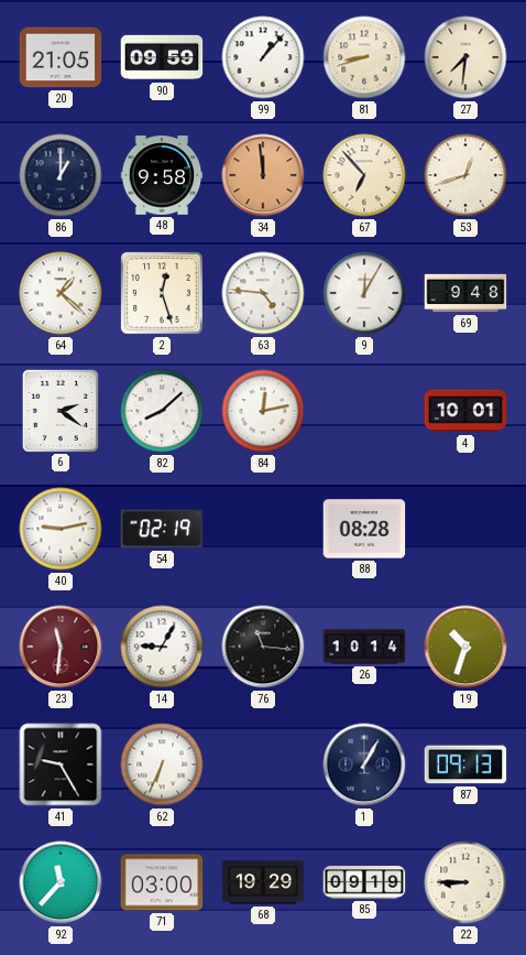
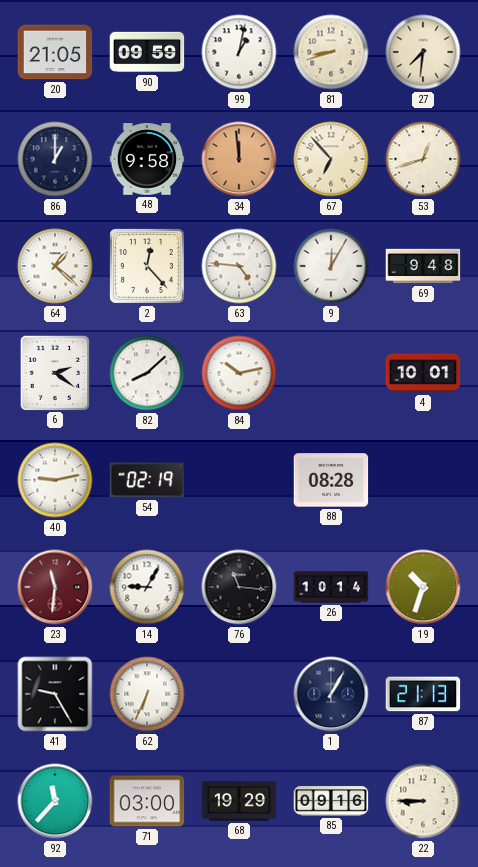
99: 1:07 -> 1:02 (239, 52)
2: 12:27 -> 12:23 (147, 266)
84: 12:13 -> 10:13 (239, 373)
87: 09:13 -> 21:13 (423, 694)
85: 09:19 -> 09:16 (331, 801)
